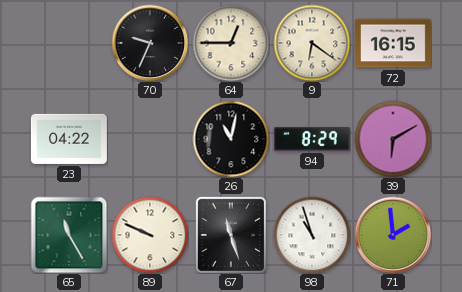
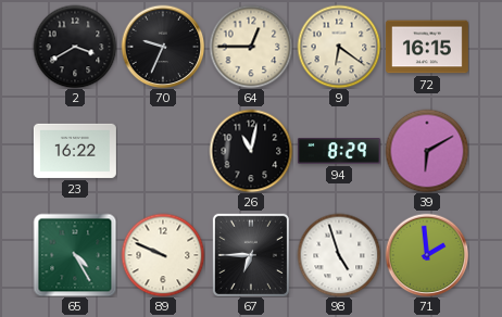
2: none -> 3:40 (75, 47)
23: 04:22 -> 16:22 (75, 151)
65: 11:25 -> 4:25 (75, 255)
67: 11:27 -> 6:45 (251, 254)
98: 10:57 -> 4:57 (339, 255)
